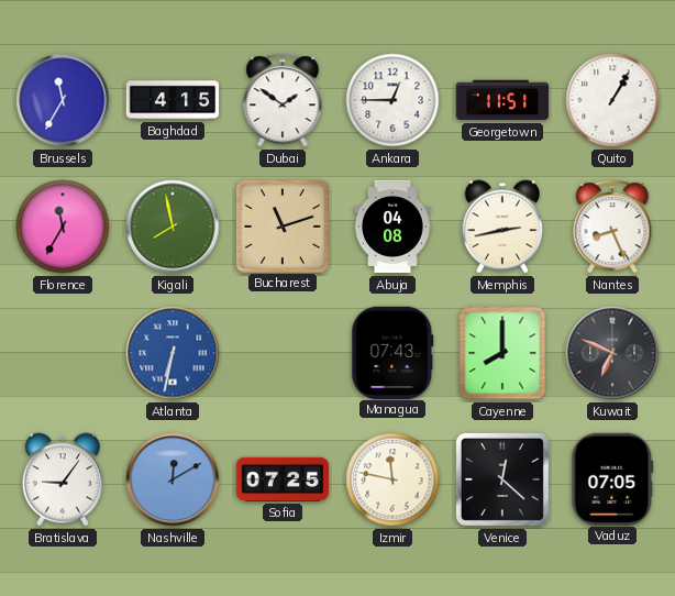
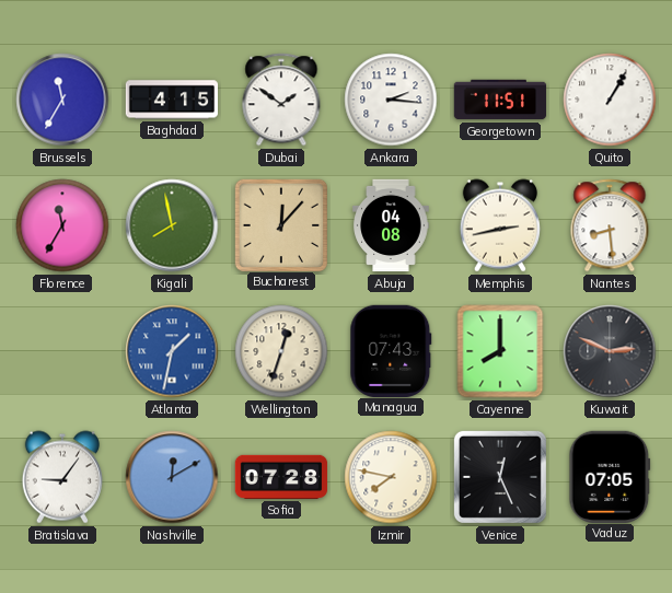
Ankara: 12:45 -> 2:16 (391, 100)
Bucharest: 11:12 -> 12:07 (280, 224)
Nantes: 8:26 -> 8:29 (610, 225)
Atlanta: 6:32 -> 1:32 (172, 351)
Wellington: none -> 12:33 (281, 351)
Kuwait: 6:49 -> 2:49 (610, 351)
Sofia: 07:25 -> 07:28 (281, 477)
Izmir: 11:47 -> 7:47 (391, 477)
Venice: 12:22 -> 12:26 (500, 477)
